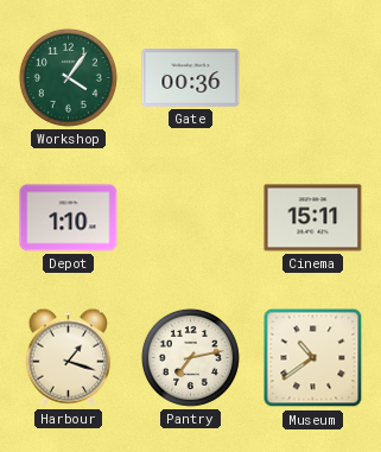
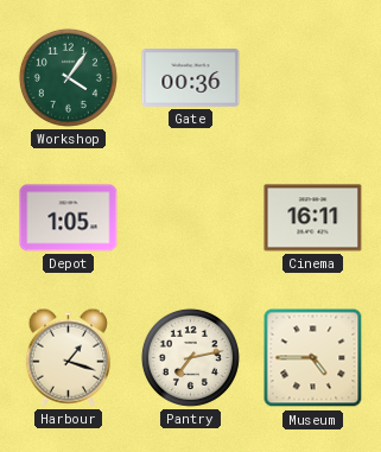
Depot: 1:10 -> 1:05 (69, 218)
Cinema: 15:11 -> 16:11 (313, 218)
Museum: 10:39 -> 4:45 (313, 358)
